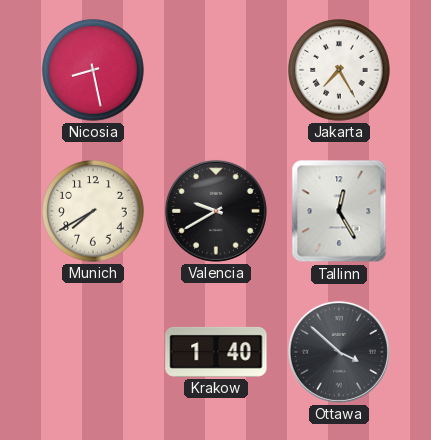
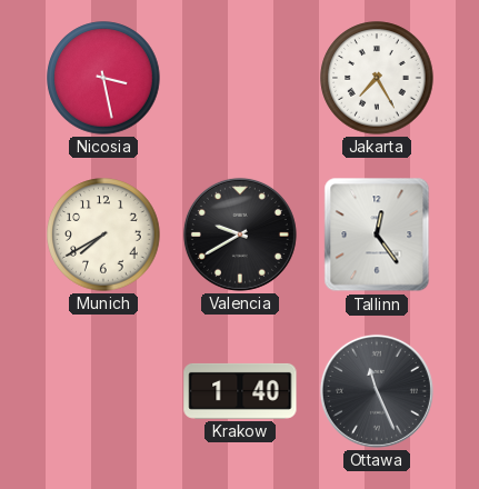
Nicosia: 8:28 -> 3:28 (103, 78)
Tallinn: 12:25 -> 12:24 (377, 234)
Ottawa: 3:52 -> 11:26 (377, 391)
